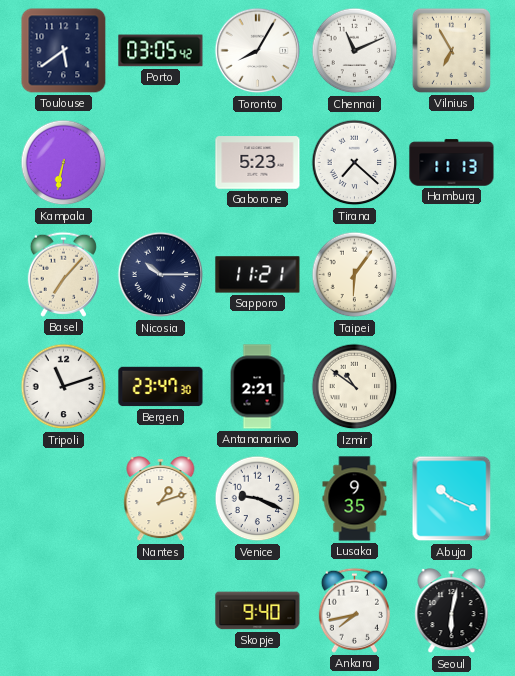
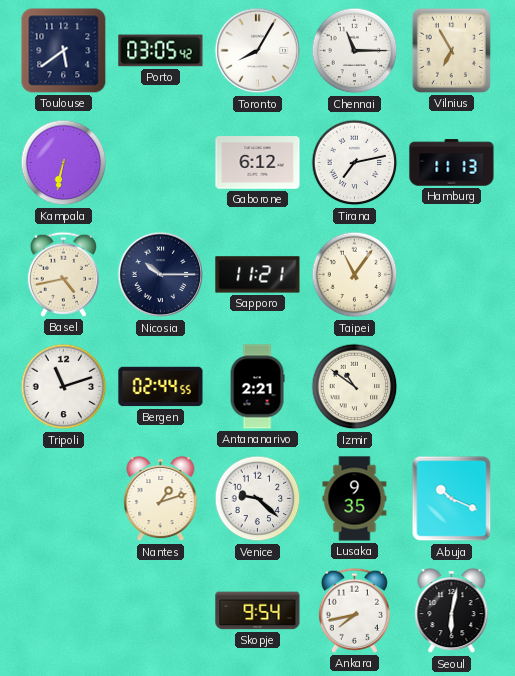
Chennai: 11:11 -> 11:15 (355, 51)
Gaborone: 5:23 -> 6:12 (258, 163)
Tirana: 7:22 -> 7:13 (355, 163)
Basel: 7:07 -> 4:43 (63, 274)
Taipei: 6:06 -> 11:06 (355, 275)
Bergen: 23:47 -> 02:44 (161, 387)
Venice: 9:19 -> 9:22 (258, 499)
Skopje: 9:40 -> 9:54 (258, 611)
